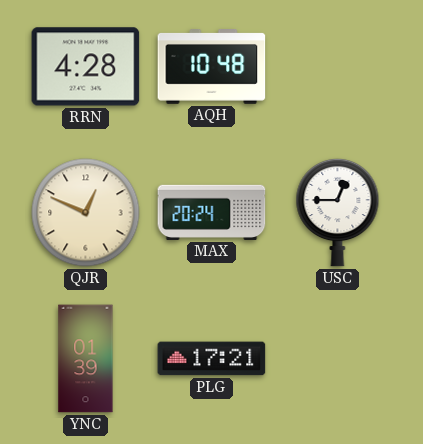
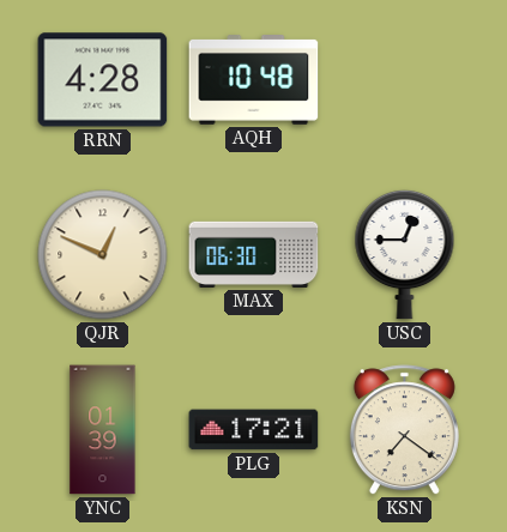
MAX: 20:24 -> 06:30 (254, 254)
KSN: none -> 7:21 (404, 430)
